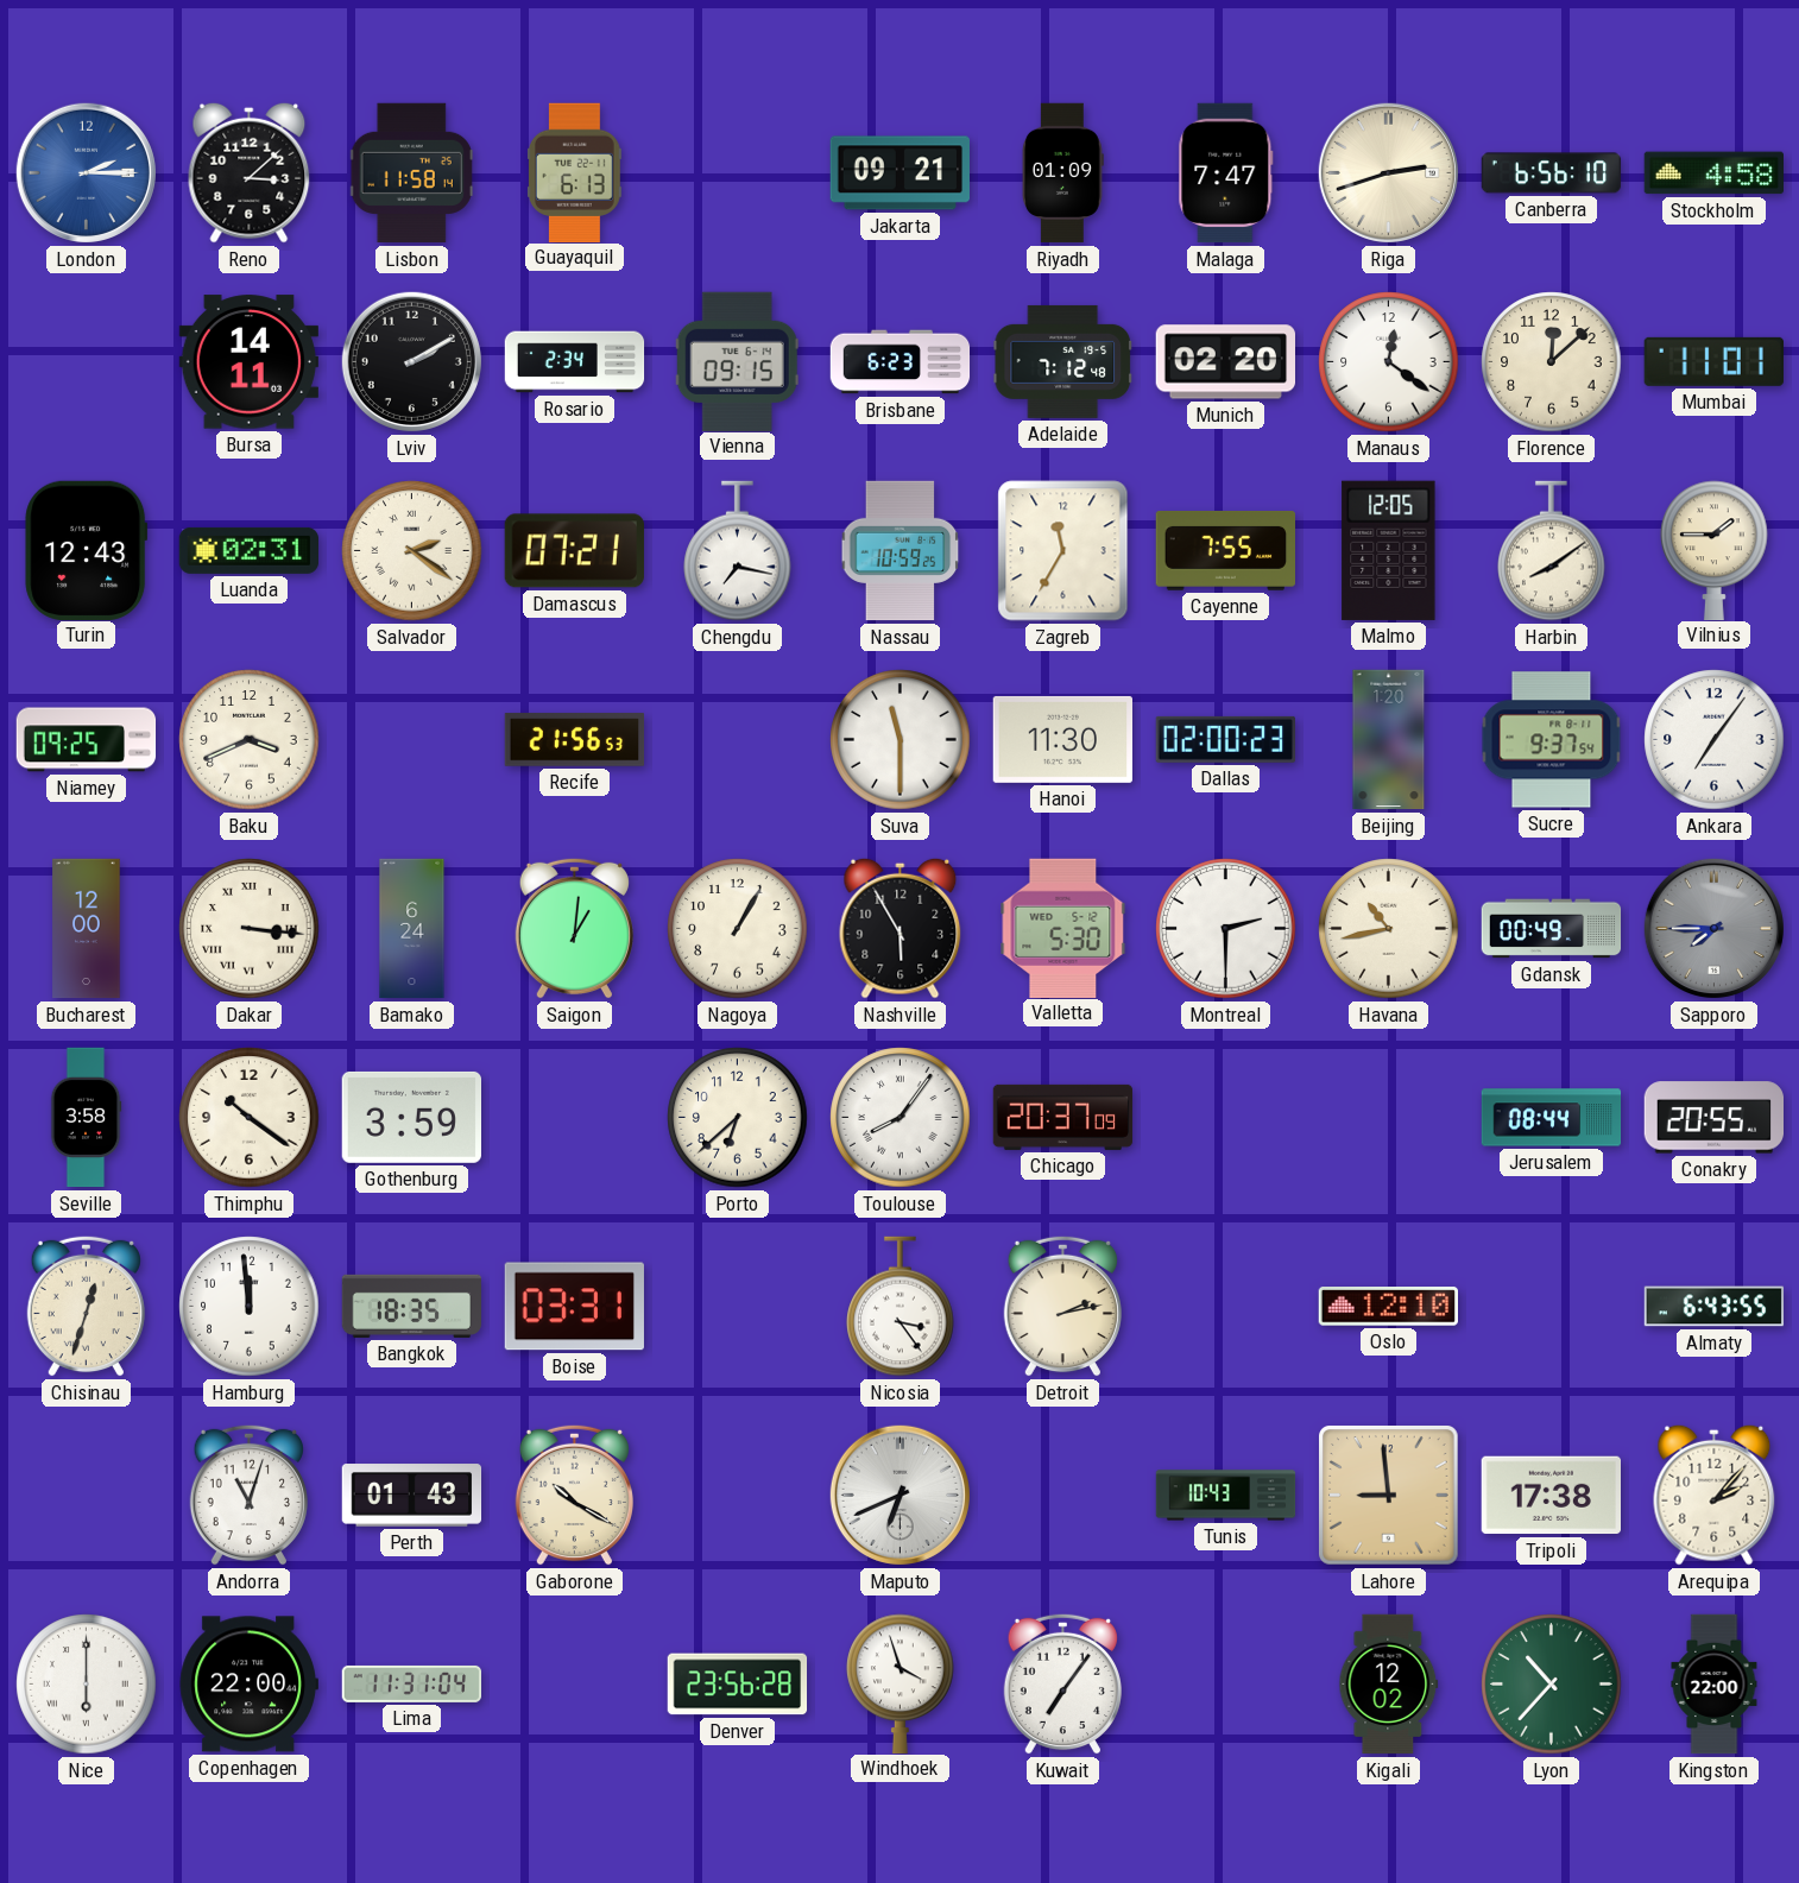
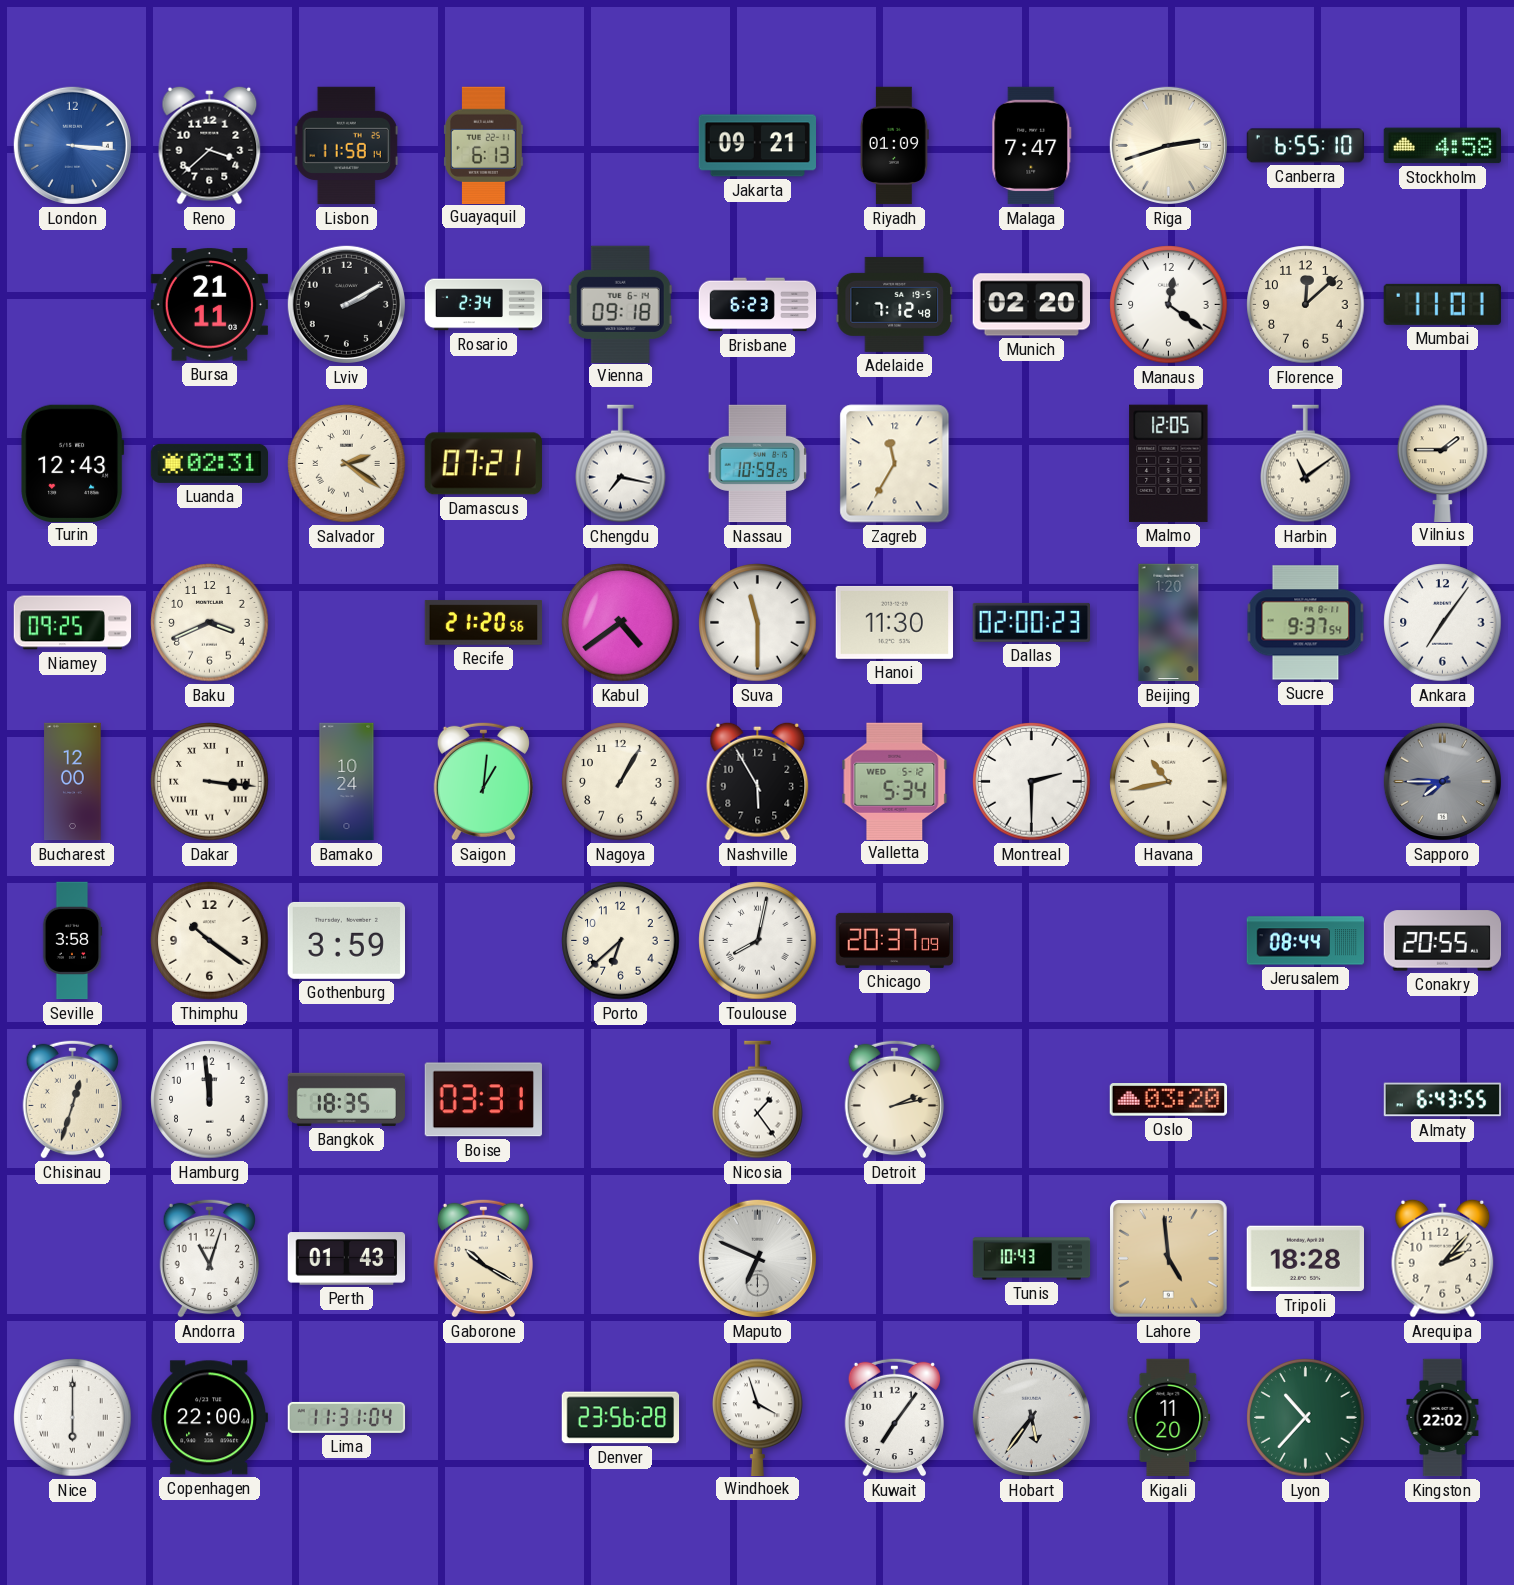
London: 2:15 -> 3:16 (72, 145)
Reno: 3:08 -> 3:38 (210, 145)
Canberra: 6:56 -> 6:55 (1306, 146)
Bursa: 14:11 -> 21:11 (209, 305)
Vienna: 09:15 -> 09:18 (620, 304)
Cayenne: 7:55 -> none (1225, 550)
Harbin: 8:09 -> 11:09 (1306, 464)
Recife: 21:56 -> 21:20 (484, 623)
Kabul: none -> 4:39 (621, 623)
Bamako: 6:24 -> 10:24 (347, 782)
Valletta: 5:30 -> 5:34 (895, 781)
Gdansk: 00:49 -> none (1552, 929)
Toulouse: 8:06 -> 8:02 (758, 941)
Nicosia: 3:24 -> 1:24 (758, 1100)
Oslo: 12:10 -> 03:20 (1168, 1100)
Maputo: 6:41 -> 6:49 (757, 1258)
Lahore: 8:59 -> 4:59 (1169, 1259)
Tripoli: 17:38 -> 18:28 (1305, 1259)
Hobart: none -> 5:36 (1031, 1417)
Kigali: 12:02 -> 11:20 (1169, 1418)
Kingston: 22:00 -> 22:02 (1443, 1418)
